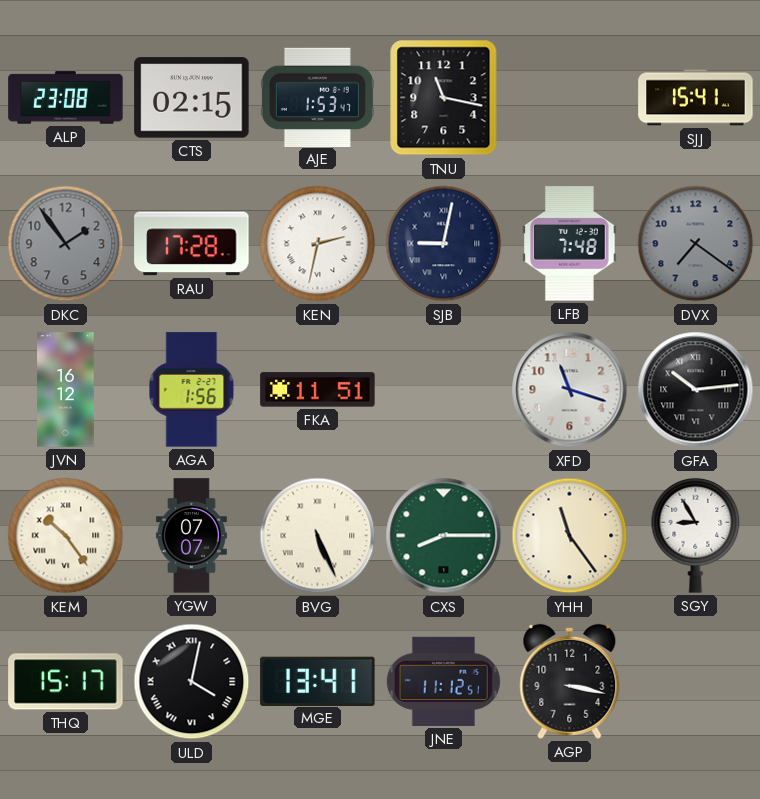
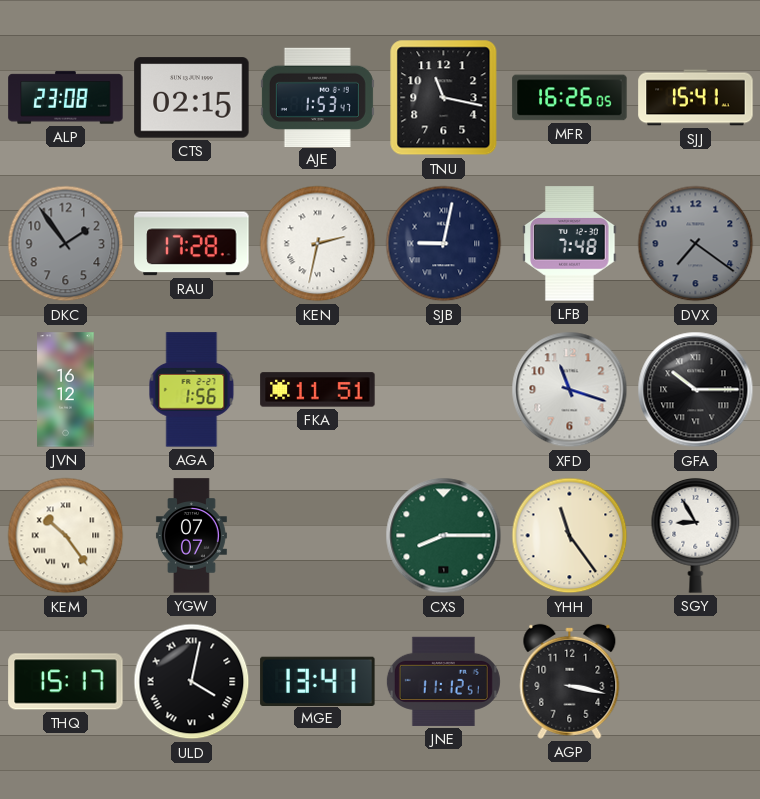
MFR: none -> 16:26 (570, 98)
GFA: 10:14 -> 10:15 (696, 390)
BVG: 5:26 -> none (318, 536)
